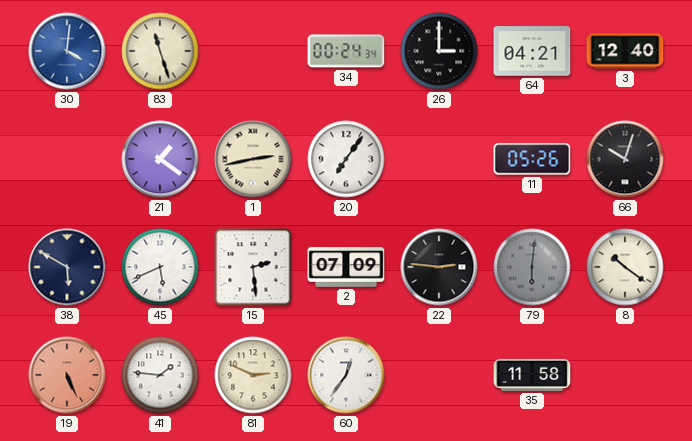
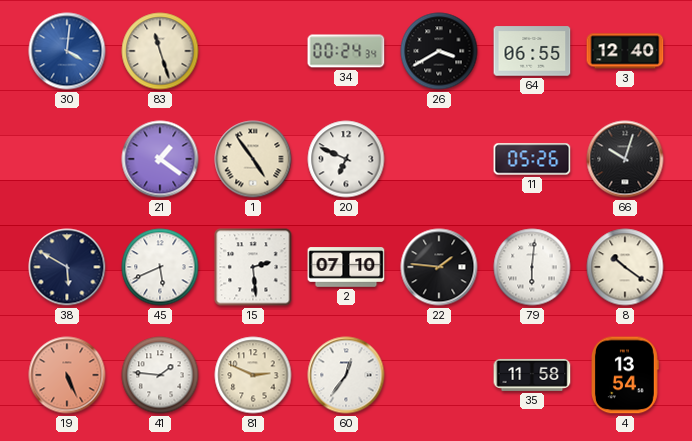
26: 3:00 -> 3:40 (439, 51)
64: 04:21 -> 06:55 (532, 51)
1: 2:43 -> 4:54 (253, 159)
20: 7:06 -> 6:49 (346, 159)
2: 07:09 -> 07:10 (346, 267)
22: 2:46 -> 1:46 (439, 267)
79 dial: grey -> white (532, 267)
4: none -> 13:54 (626, 375)
